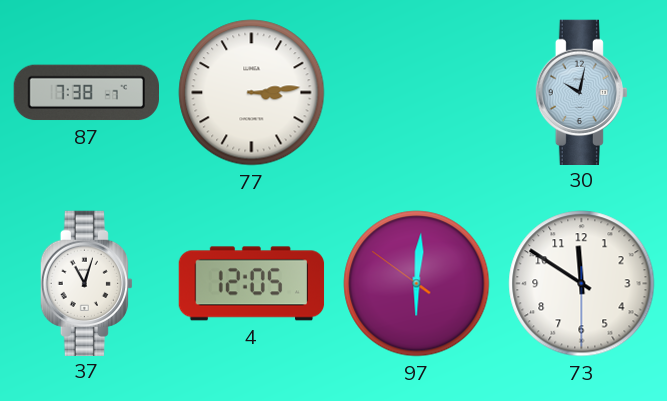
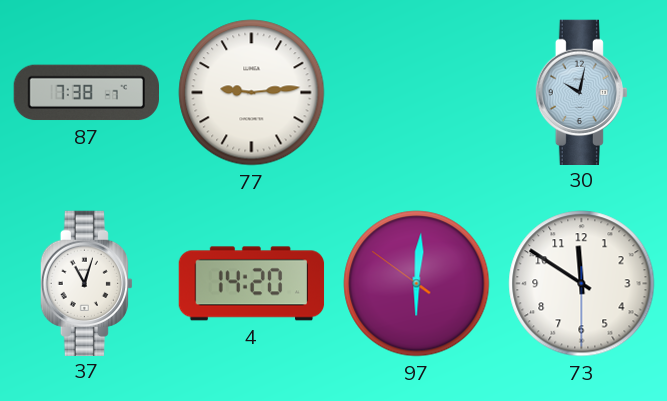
77: 3:14 -> 9:14 (252, 93)
4: 12:05 -> 14:20 (252, 284)
